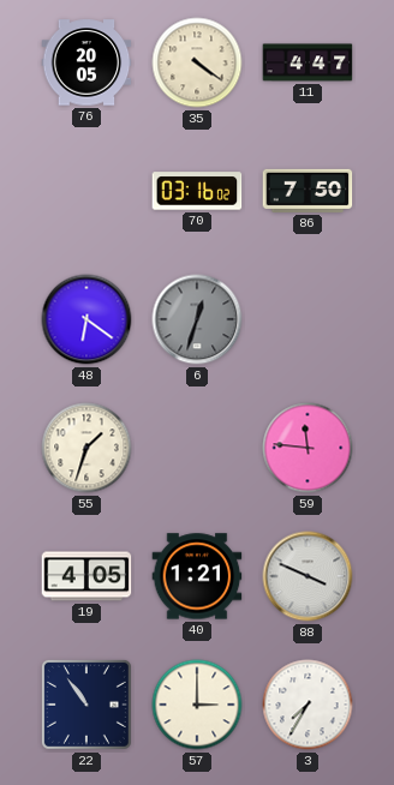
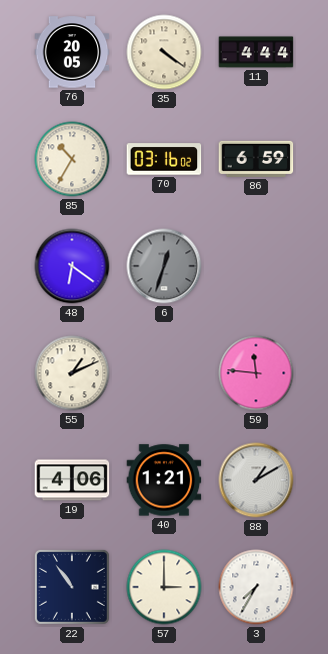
11: 4:47 -> 4:44 (256, 52)
85: none -> 10:35 (72, 159)
86: 7:50 -> 6:59 (256, 159)
55: 1:33 -> 1:11 (72, 373)
19: 4:05 -> 4:06 (72, 480)
88: 3:49 -> 1:10 (256, 480)
